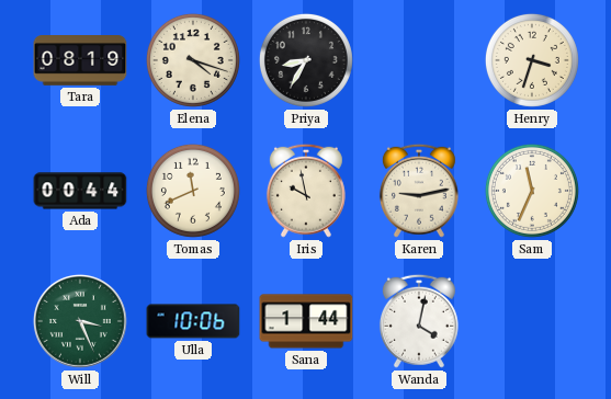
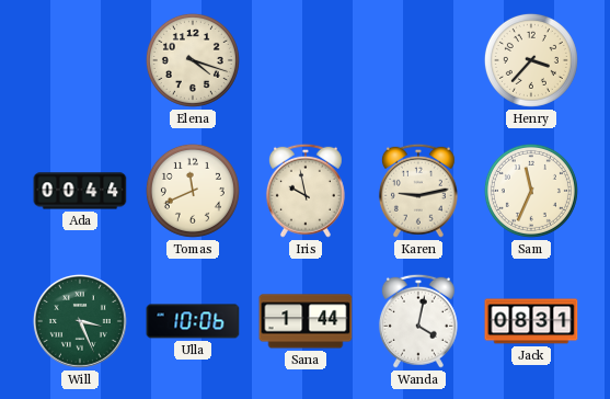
Tara: 08:19 -> none (80, 61)
Priya: 8:35 -> none (306, 60)
Henry: 3:33 -> 3:37 (531, 60)
Jack: none -> 08:31 (531, 321)
